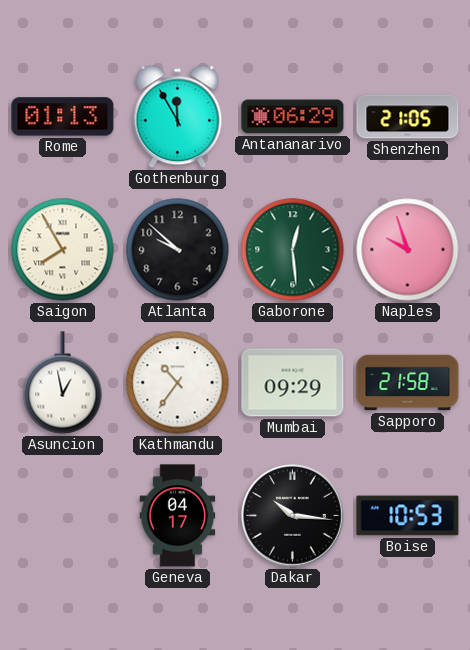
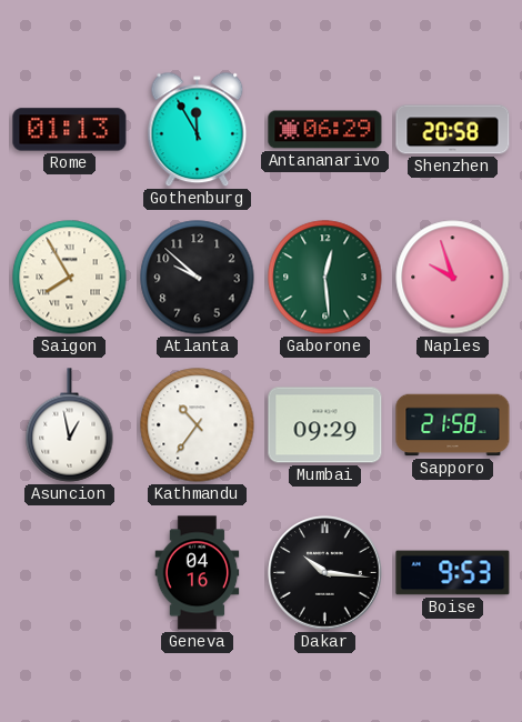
Shenzhen: 21:05 -> 20:58 (453, 130)
Geneva: 04:17 -> 04:16 (198, 573)
Boise: 10:53 -> 9:53 (453, 573)
